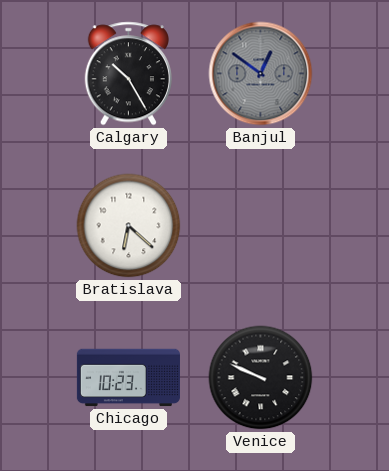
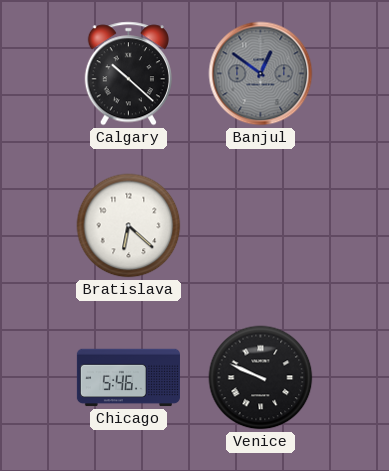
Calgary: 10:25 -> 10:22 (128, 74)
Chicago: 10:23 -> 5:46 (128, 378)
